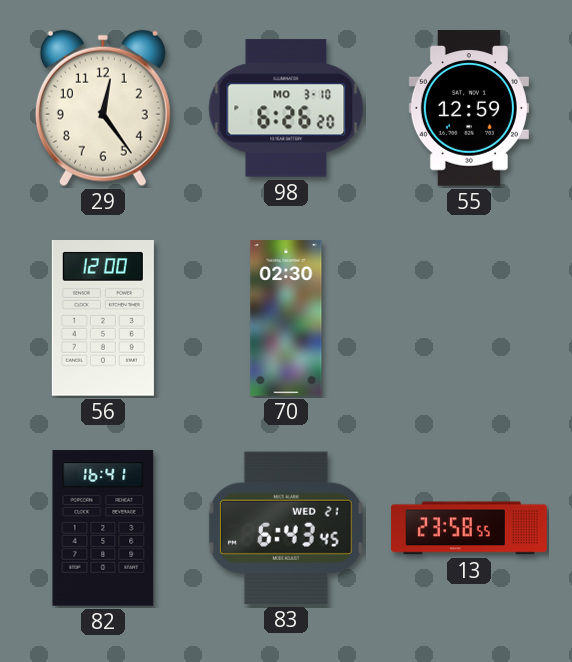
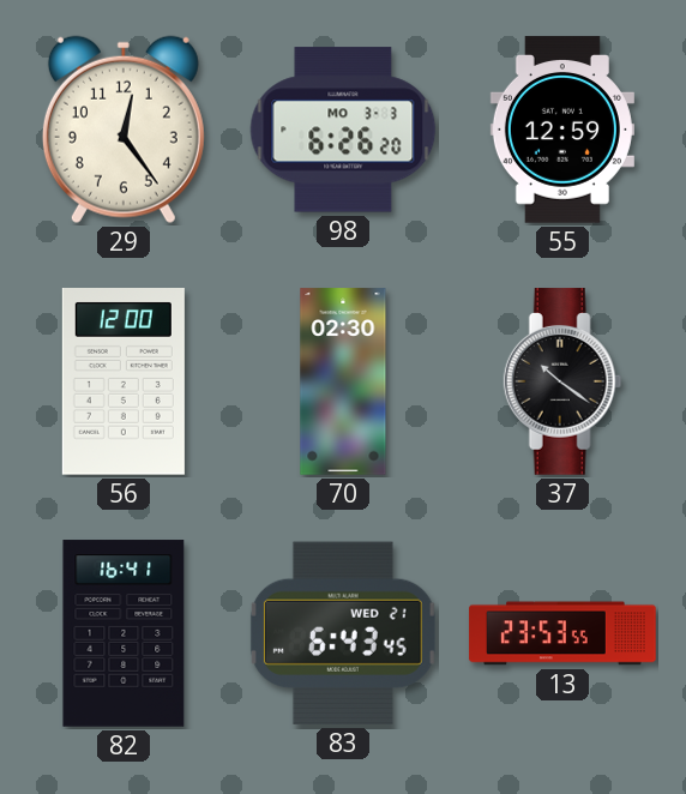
98 date: MO 3-10 -> MO 3-3 (343, 130)
37: none -> 10:21 (562, 381)
13: 23:58 -> 23:53 (562, 633)
